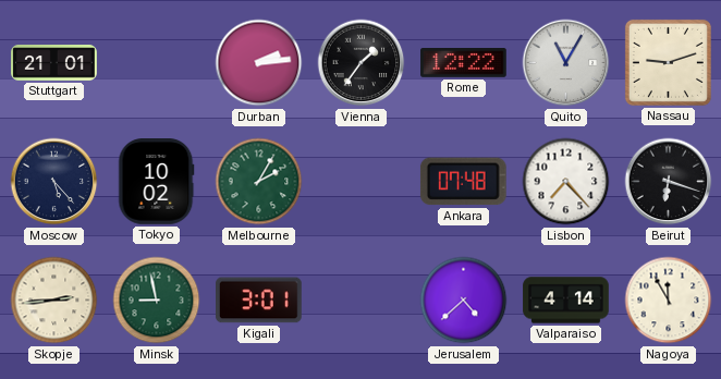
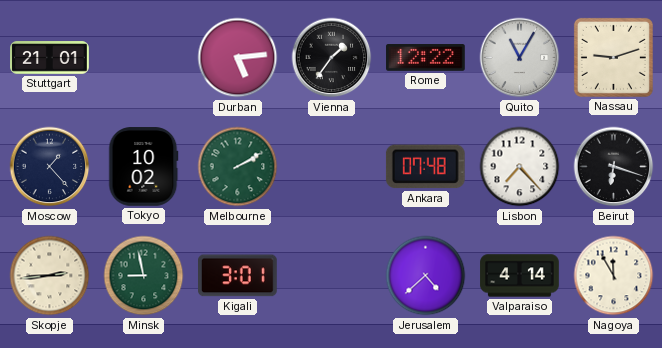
Durban: 2:14 -> 5:14 (238, 58)
Moscow: 5:23 -> 1:23 (50, 167)
Melbourne: 2:05 -> 2:10 (238, 167)
